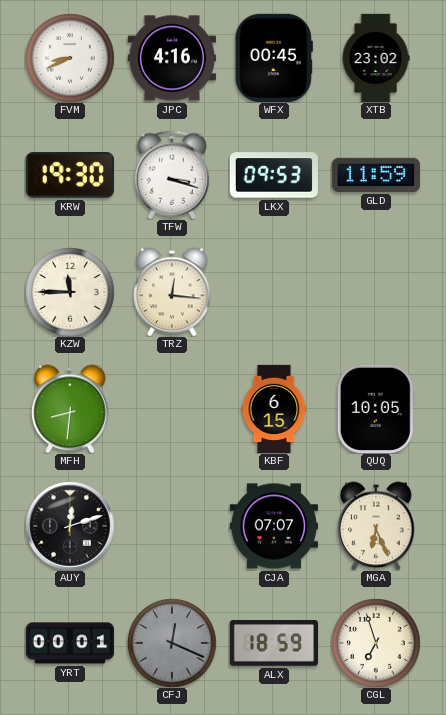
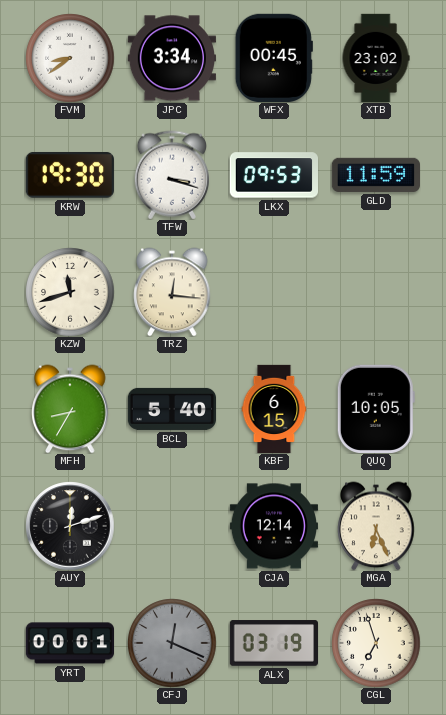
FVM: 8:41 -> 8:39 (70, 58)
JPC: 4:16 -> 3:34 (171, 58)
KZW: 11:45 -> 11:42 (70, 292)
MFH: 8:31 -> 8:35 (70, 409)
BCL: none -> 5:40 (171, 409)
CJA: 07:07 -> 12:14 (273, 526)
ALX: 18:59 -> 03:19 (273, 643)
